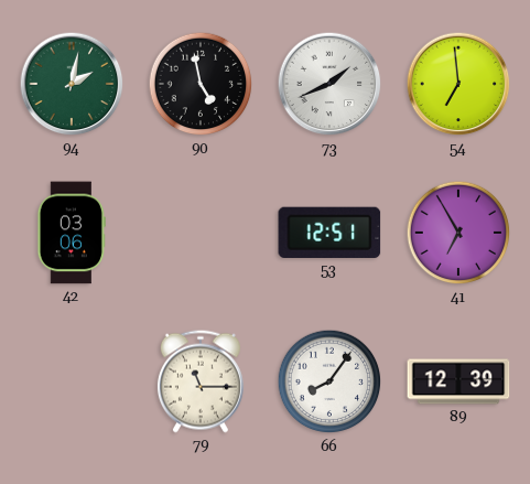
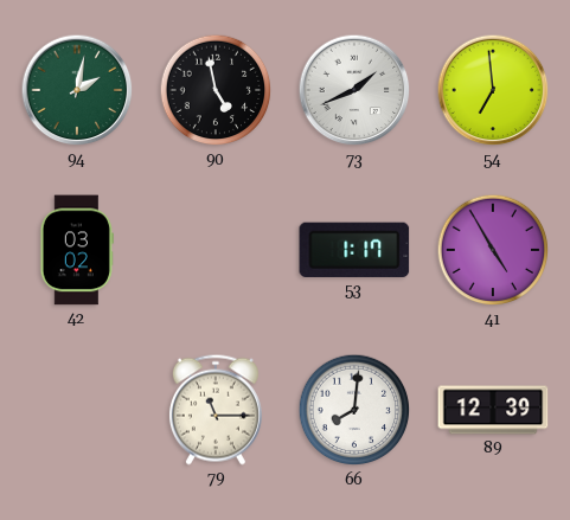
42: 03:06 -> 03:02 (77, 250)
53: 12:51 -> 1:17 (354, 250)
41: 6:55 -> 4:55 (493, 250)
66: 8:06 -> 8:01 (354, 410)
